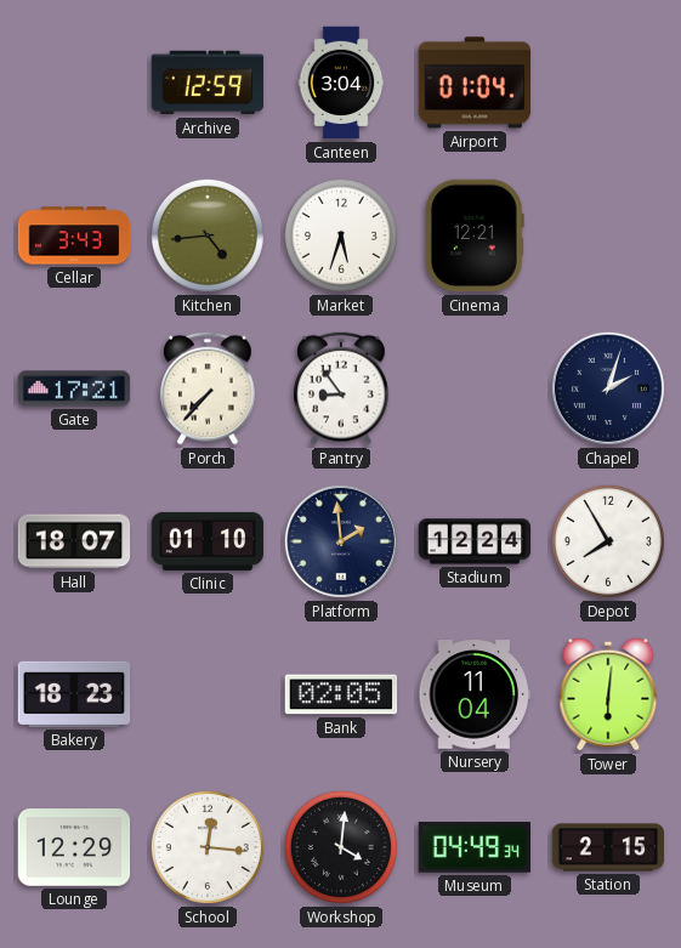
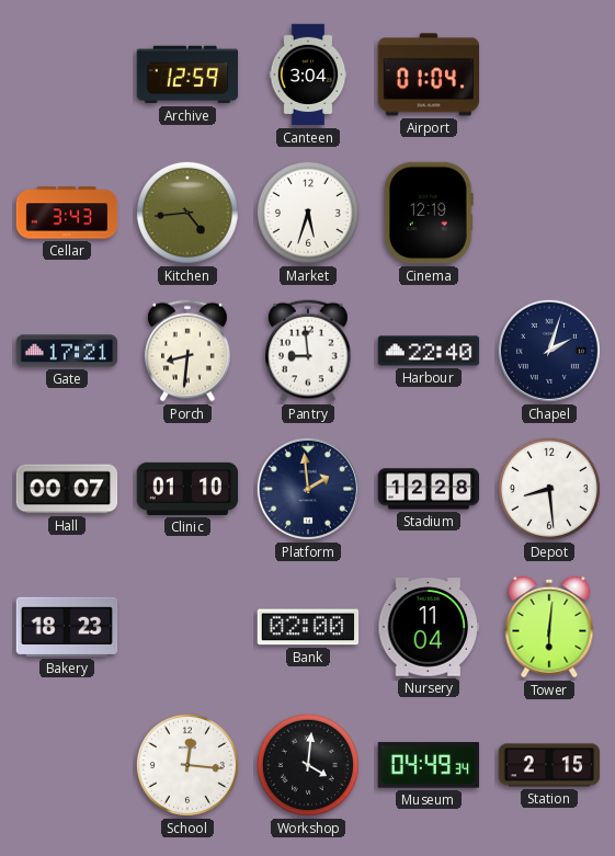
Cinema: 12:21 -> 12:19 (430, 213)
Porch: 7:37 -> 8:31 (187, 351)
Pantry: 8:54 -> 8:59 (308, 351)
Harbour: none -> 22:40 (429, 351)
Hall: 18:07 -> 00:07 (67, 489)
Stadium: 12:24 -> 12:28 (429, 489)
Depot: 7:55 -> 8:29 (549, 489)
Bank: 02:05 -> 02:00 (308, 627)
Lounge: 12:29 -> none (74, 847)
